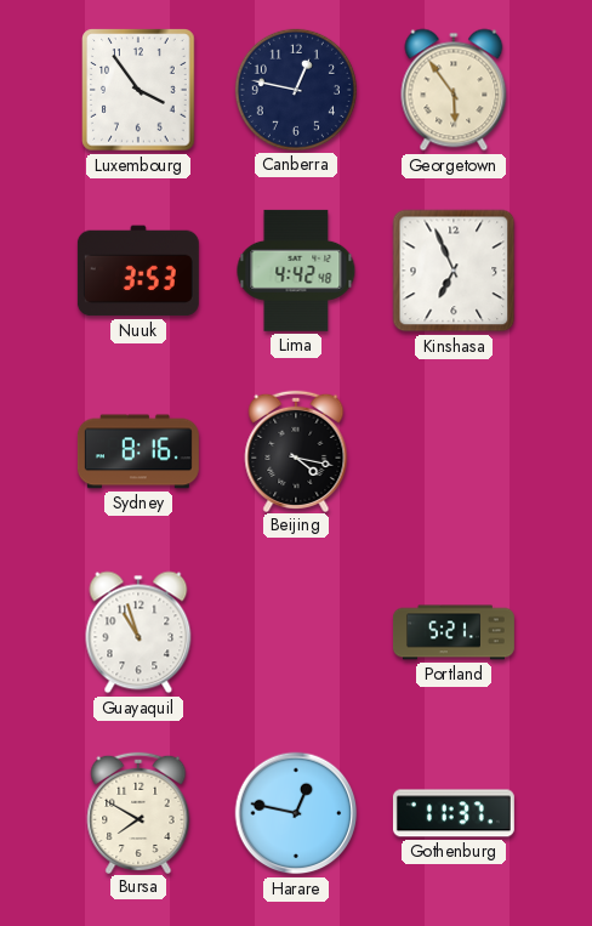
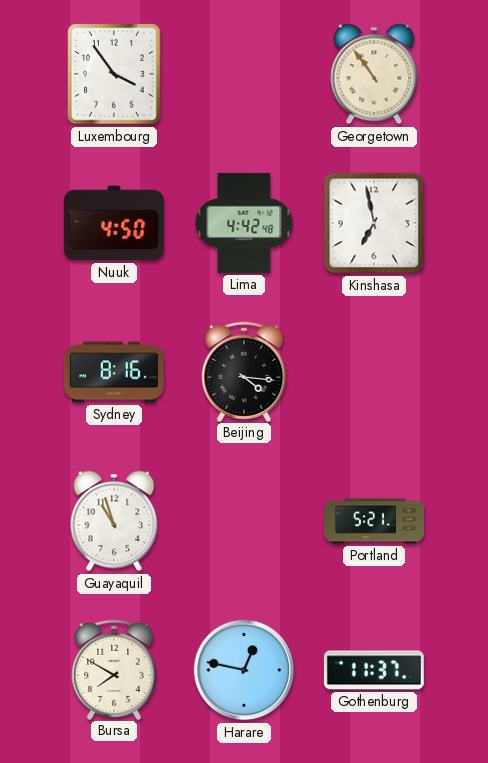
Canberra: 12:47 -> none (296, 90)
Georgetown: 5:54 -> 10:54 (374, 74)
Nuuk: 3:53 -> 4:50 (114, 223)
Kinshasa: 6:56 -> 6:58 (374, 223)
Beijing: 4:17 -> 4:16 (244, 371)
